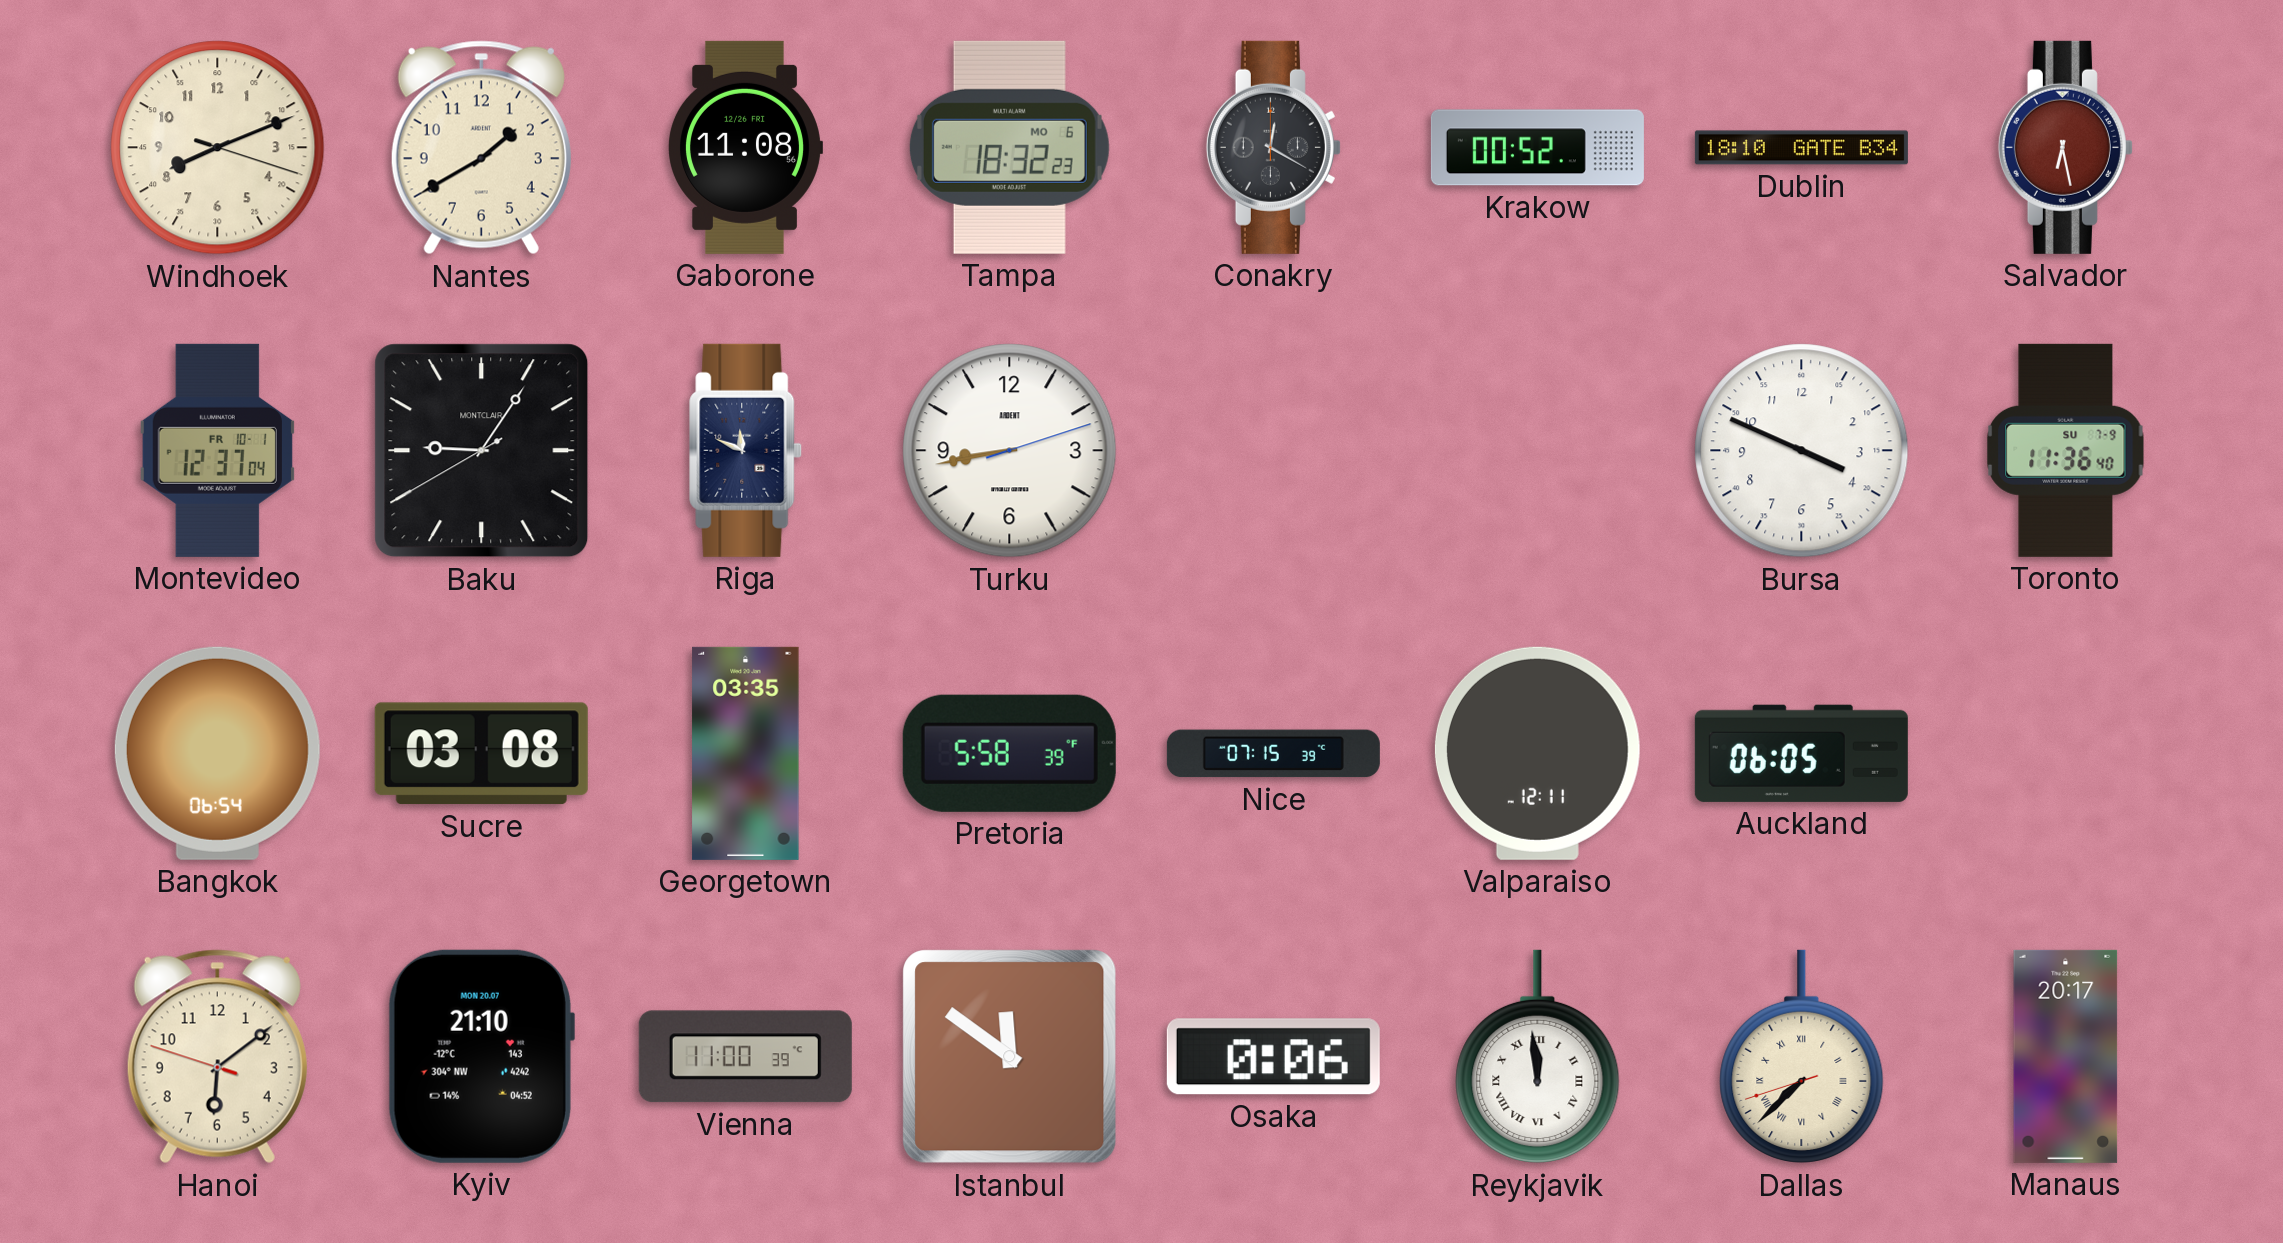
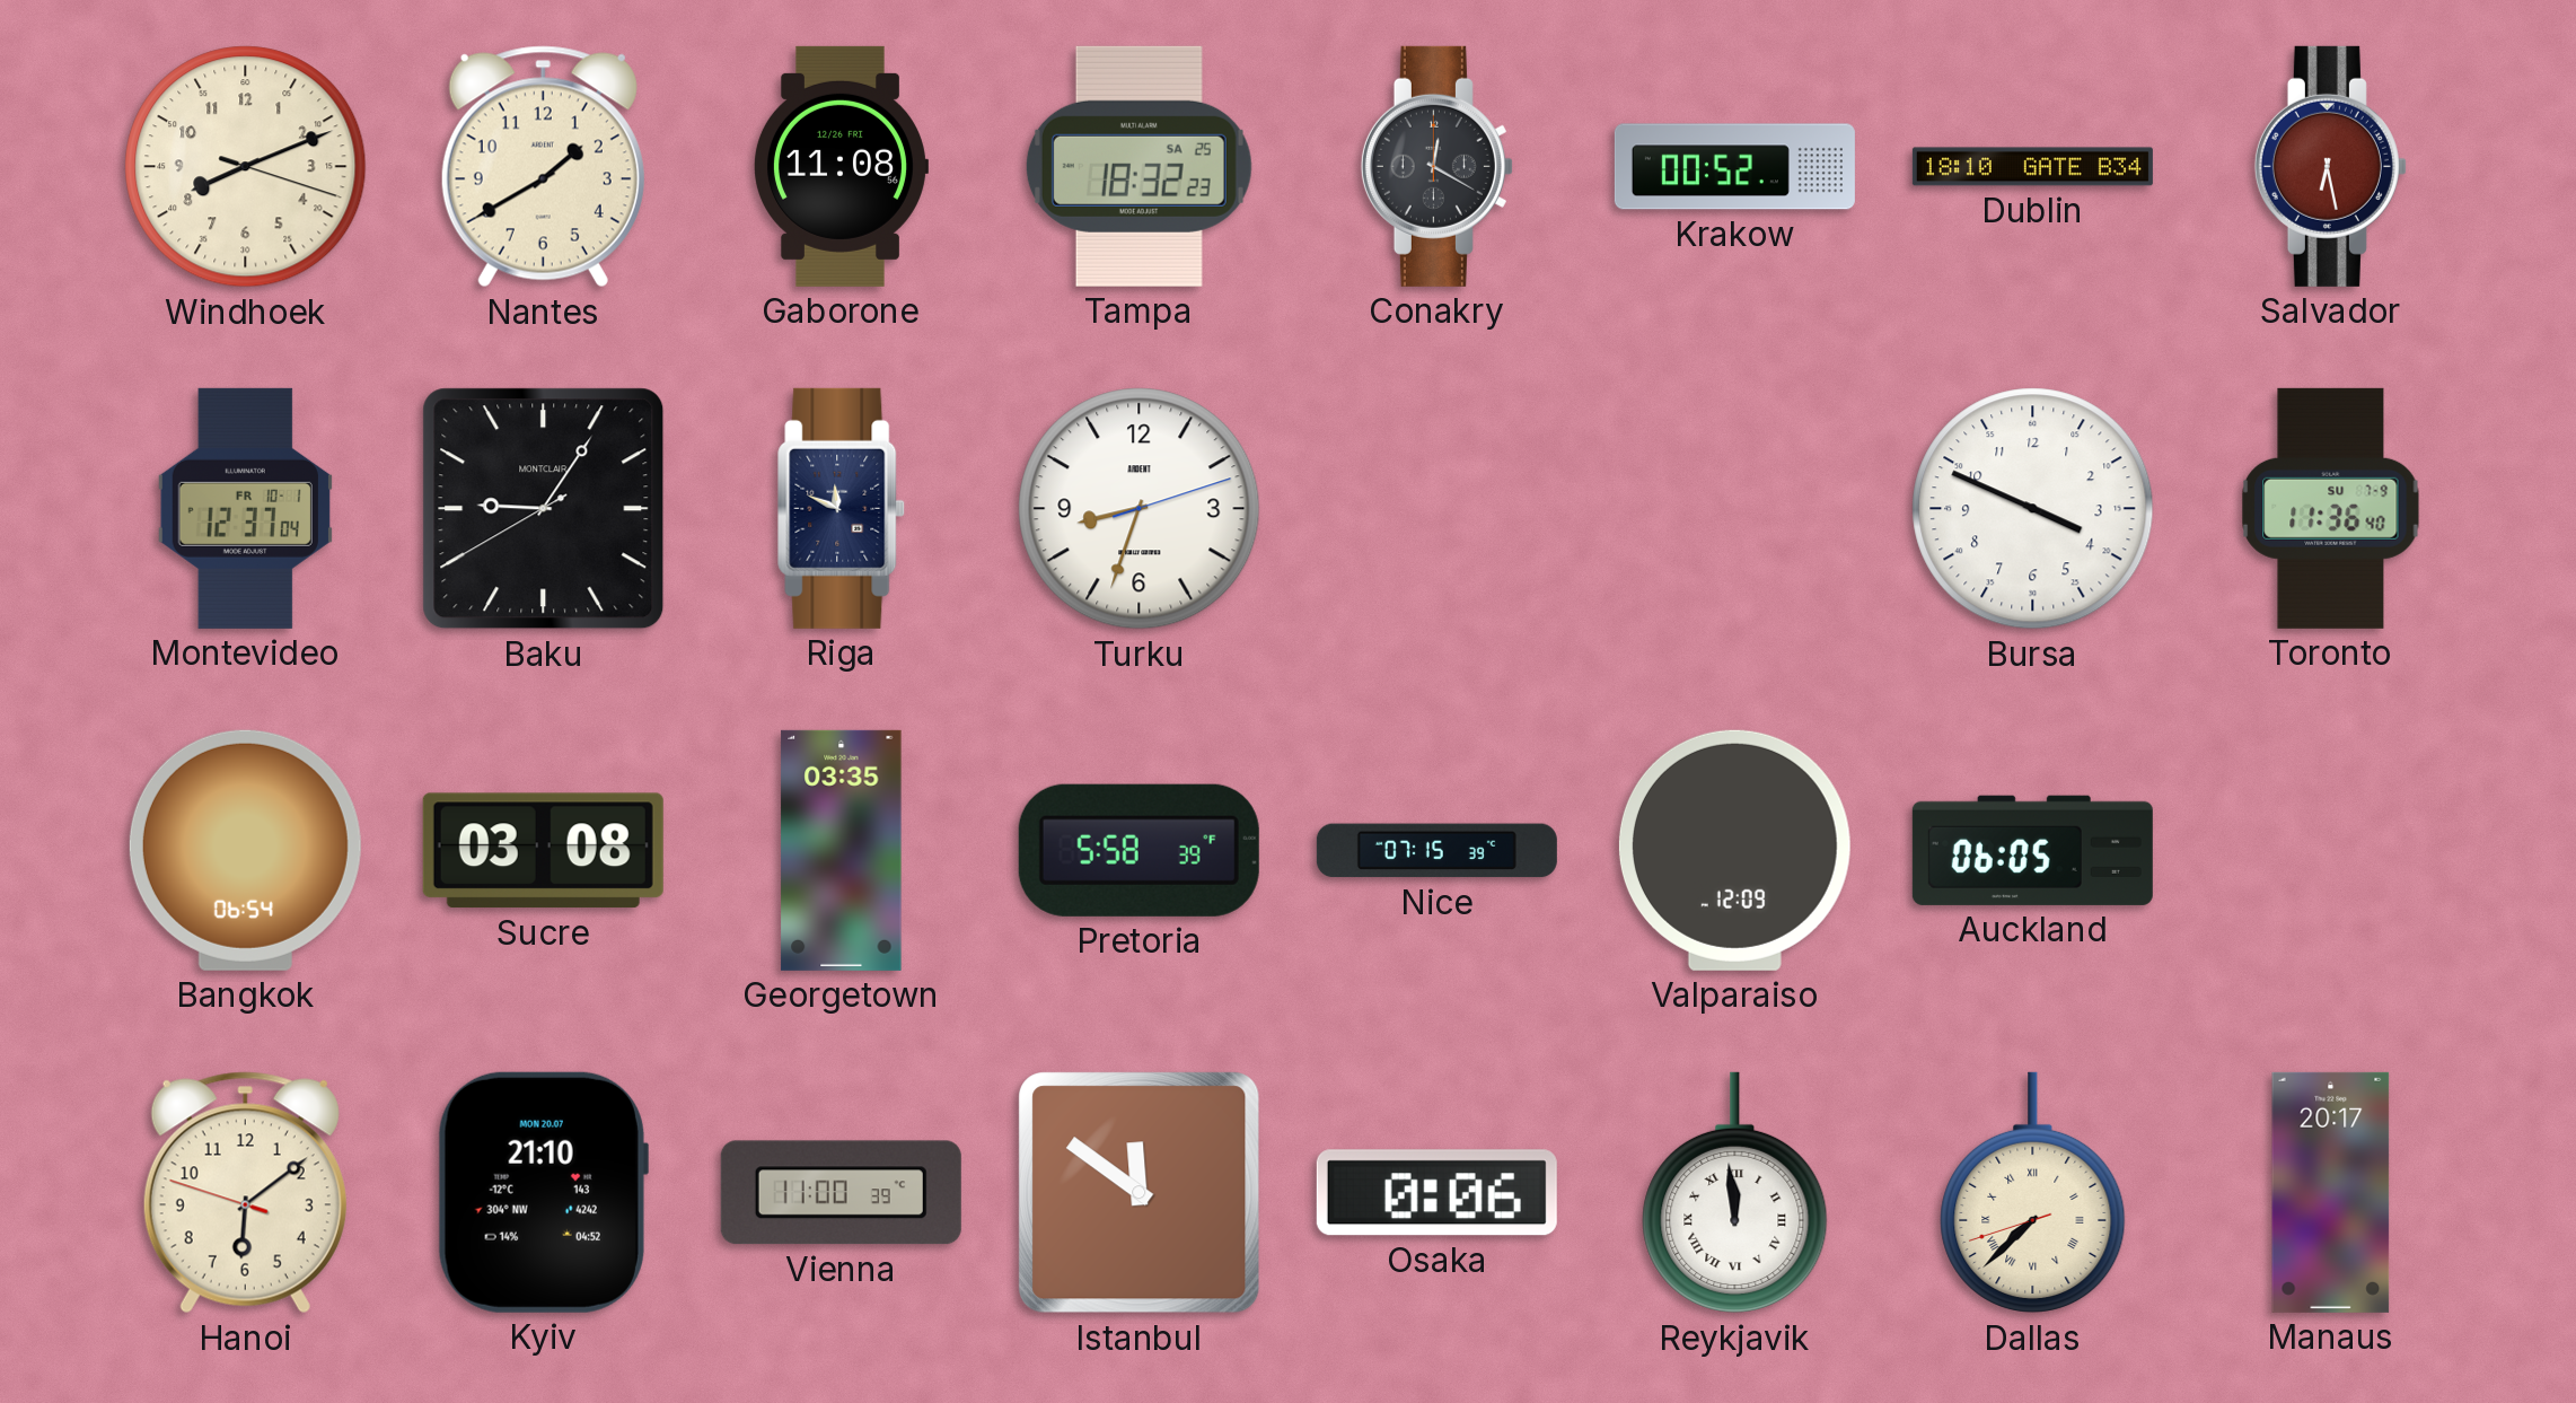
Tampa date: MO 6 -> SA 25 (1138, 166)
Turku: 8:43 -> 8:33 (1140, 509)
Valparaiso: 12:11 -> 12:09 (1734, 850)
